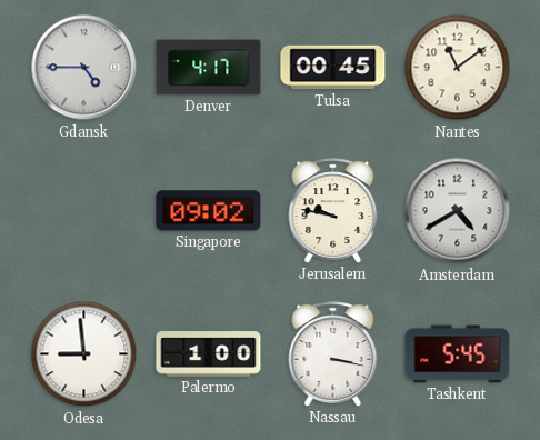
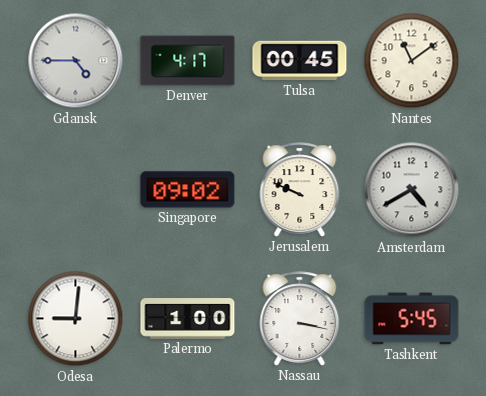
Jerusalem: 9:47 -> 9:49 (300, 190)
Odesa: 8:59 -> 9:01 (76, 319)
